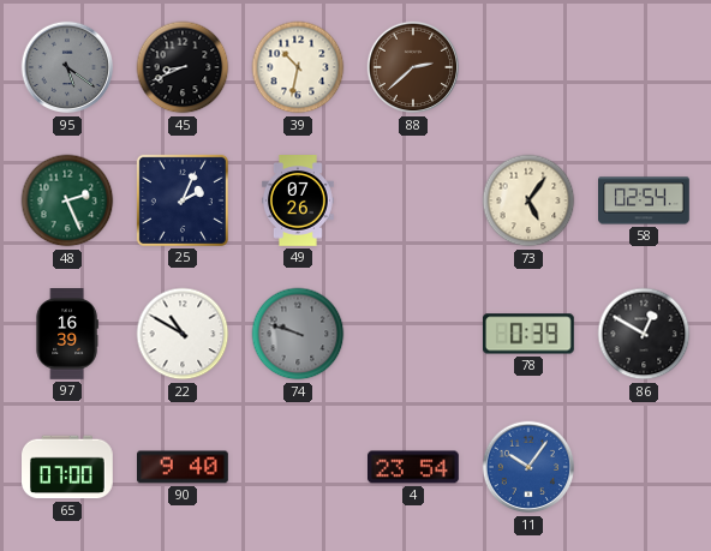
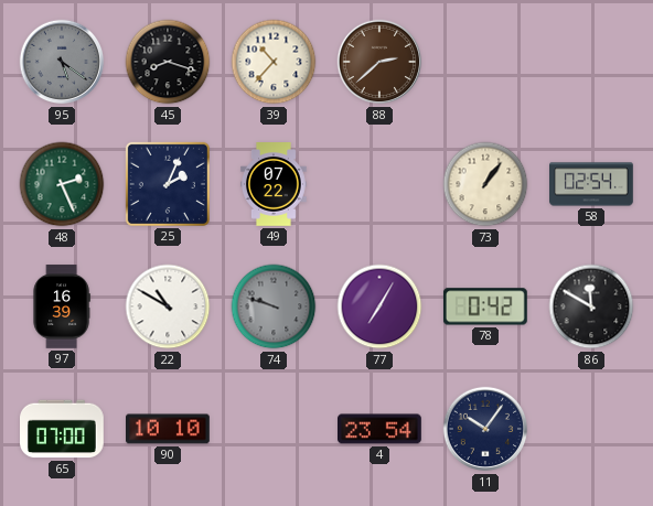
45: 8:41 -> 8:18 (168, 62)
39: 10:32 -> 10:37 (274, 62)
49: 07:26 -> 07:22 (275, 184)
73: 5:06 -> 1:06 (485, 184)
77: none -> 7:05 (379, 306)
78: 0:39 -> 0:42 (485, 306)
86: 12:50 -> 11:50 (591, 306)
90: 9:40 -> 10:10 (169, 429)
11 dial: blue -> navy (485, 429)
